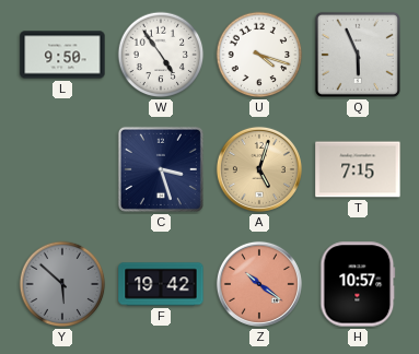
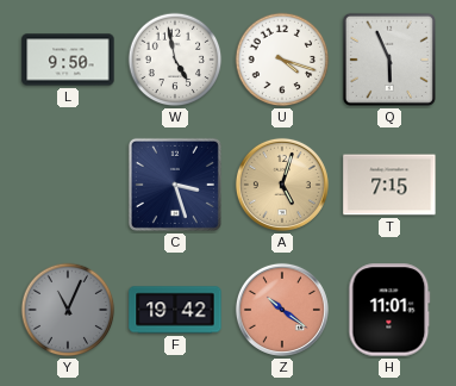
W: 4:54 -> 4:58 (175, 60)
Y: 5:52 -> 11:04 (68, 310)
H: 10:57 -> 11:01 (389, 310)
